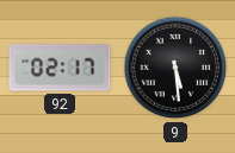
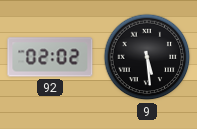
92: 02:17 -> 02:02 (50, 57)
